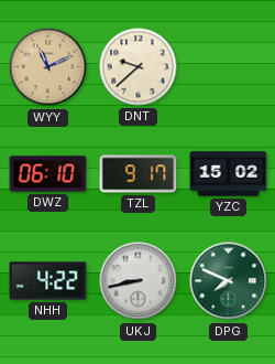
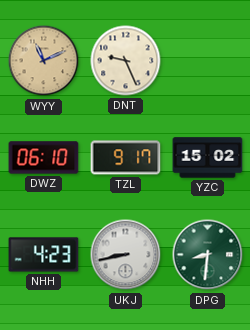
DNT: 9:38 -> 9:26 (126, 61)
NHH: 4:22 -> 4:23 (44, 255)
DPG: 7:49 -> 8:31 (208, 255)
